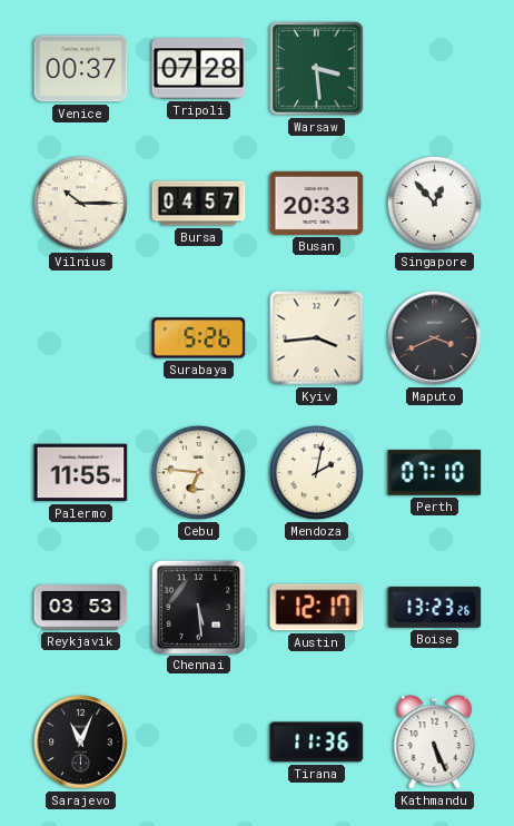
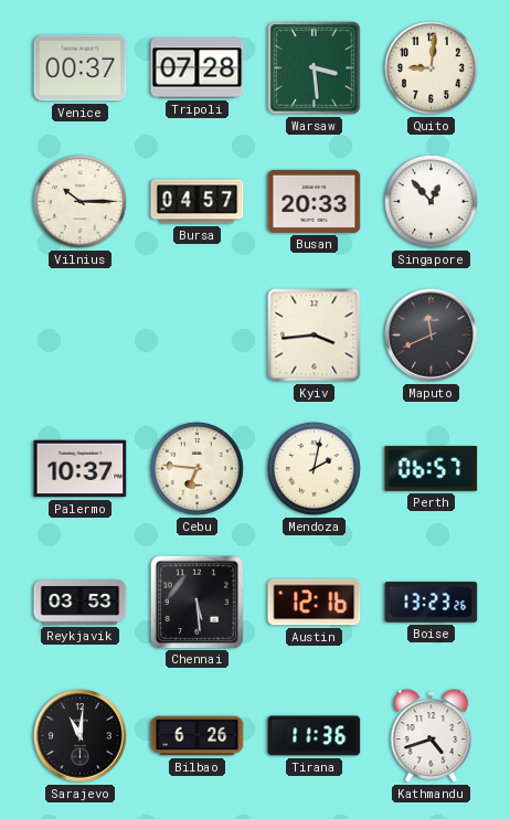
Quito: none -> 9:01 (432, 68)
Surabaya: 5:26 -> none (199, 338)
Maputo: 3:41 -> 11:41 (432, 336)
Palermo: 11:55 -> 10:37 (81, 469)
Perth: 07:10 -> 06:57 (432, 468)
Austin: 12:17 -> 12:16 (315, 603)
Sarajevo: 11:04 -> 11:01 (81, 736)
Bilbao: none -> 6:26 (198, 736)
Kathmandu: 5:26 -> 4:42 (432, 736)
